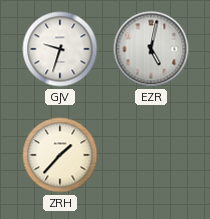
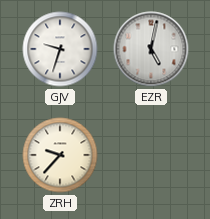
ZRH: 1:37 -> 9:37 (60, 155)
